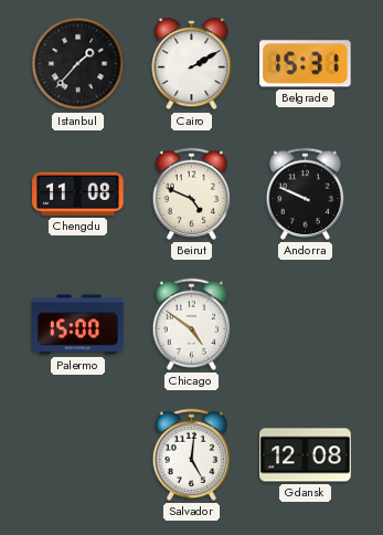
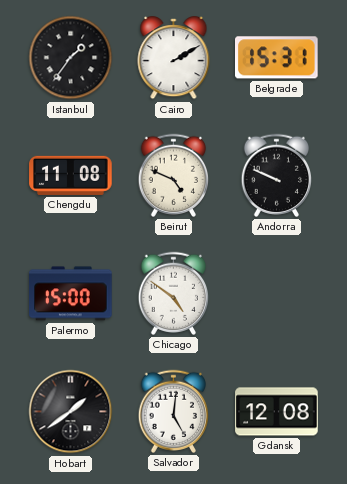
Istanbul: 1:37 -> 1:36 (71, 58)
Hobart: none -> 1:39 (71, 412)
